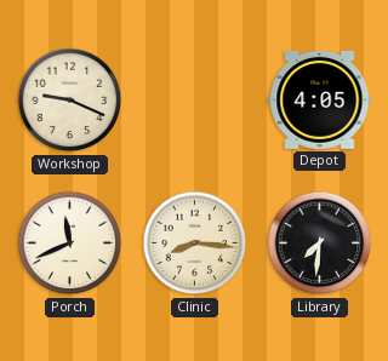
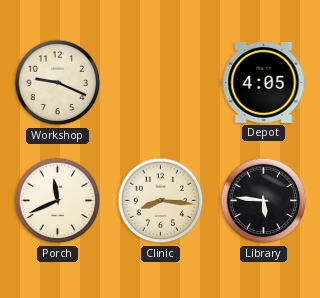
Library: 7:31 -> 5:46 (264, 201)
